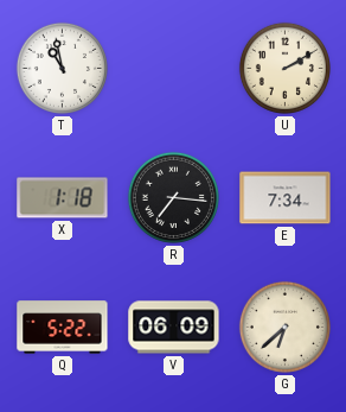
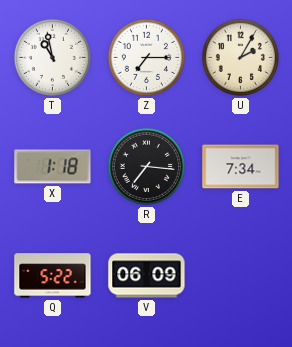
Z: none -> 7:15 (146, 57)
U: 2:10 -> 2:05 (240, 57)
G: 6:38 -> none (284, 327)
